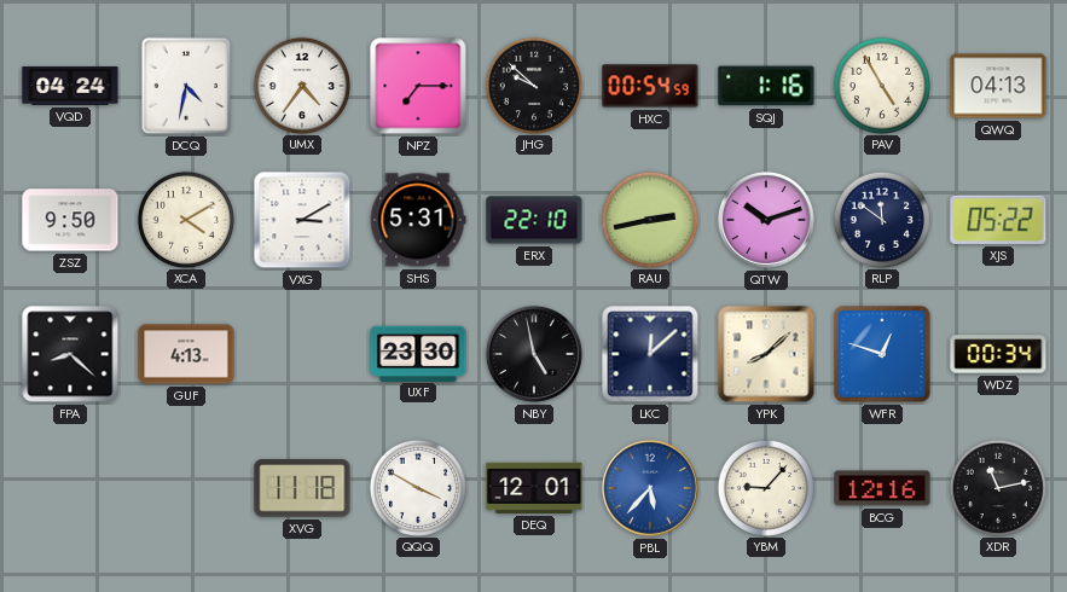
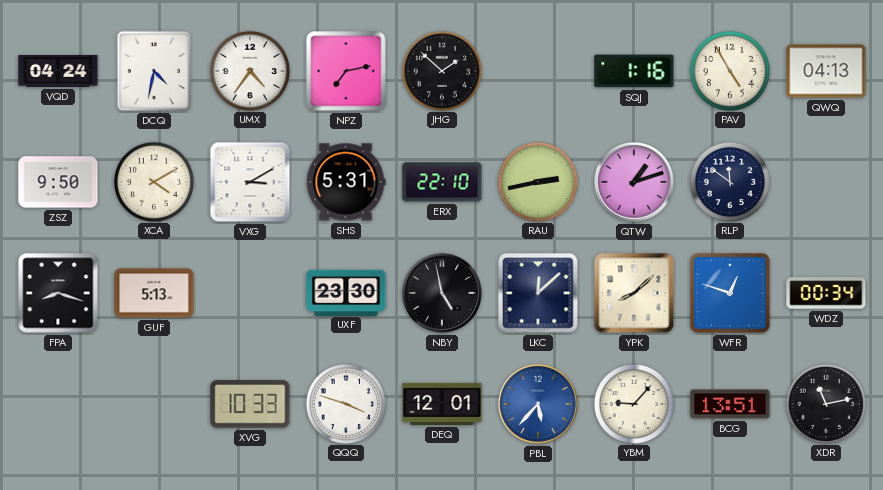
NPZ: 7:15 -> 7:13 (346, 71)
JHG: 9:52 -> 1:52 (441, 70)
HXC: 00:54 -> none (650, 86)
QTW: 10:12 -> 1:12 (634, 182)
XJS: 05:22 -> none (998, 220)
FPA: 8:22 -> 8:18 (58, 293)
GUF: 4:13 -> 5:13 (154, 293)
XVG: 11:18 -> 10:33 (250, 404)
QQQ: 3:50 -> 3:48 (345, 403)
BCG: 12:16 -> 13:51 (730, 404)
